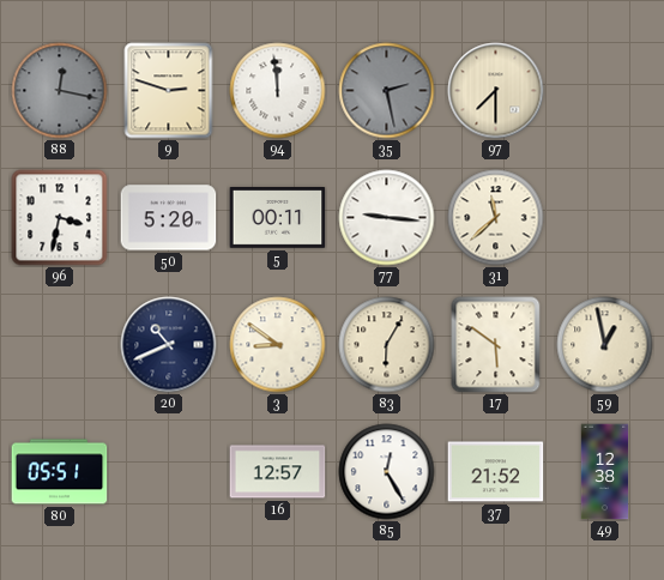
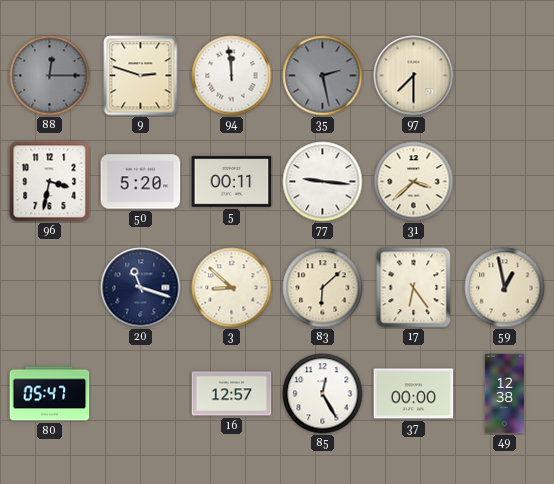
88: 12:17 -> 12:15 (50, 76)
31: 11:38 -> 3:38 (414, 182)
20: 10:41 -> 11:18 (141, 288)
3: 8:51 -> 8:52 (232, 288)
83: 6:05 -> 6:08 (323, 288)
17: 5:51 -> 6:24 (414, 288)
80: 05:51 -> 05:47 (50, 394)
37: 21:52 -> 00:00 (414, 394)
